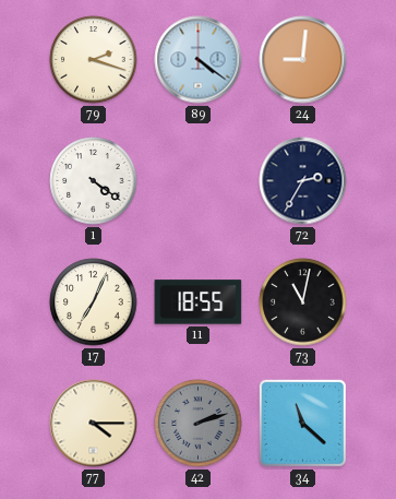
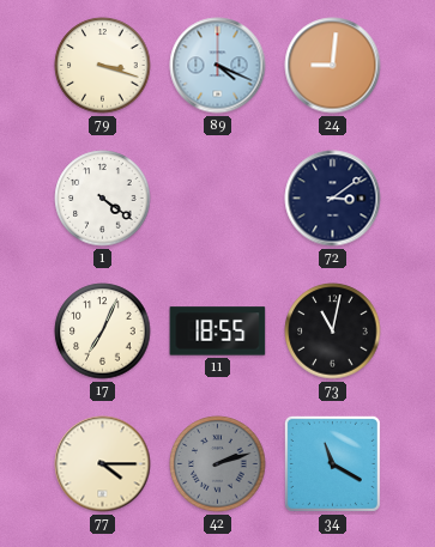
79: 2:18 -> 3:18 (103, 66)
89: 4:21 -> 4:19 (218, 66)
72: 2:35 -> 3:09 (333, 199)
34: 11:22 -> 11:20 (332, 463)
